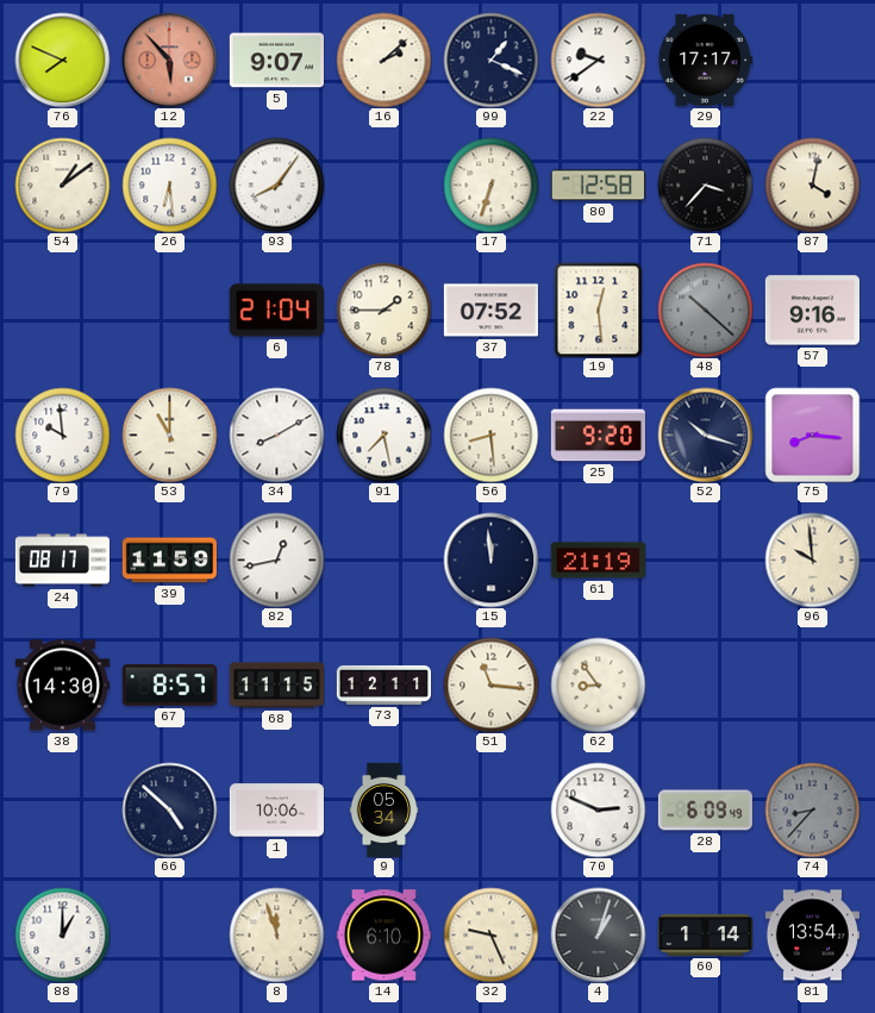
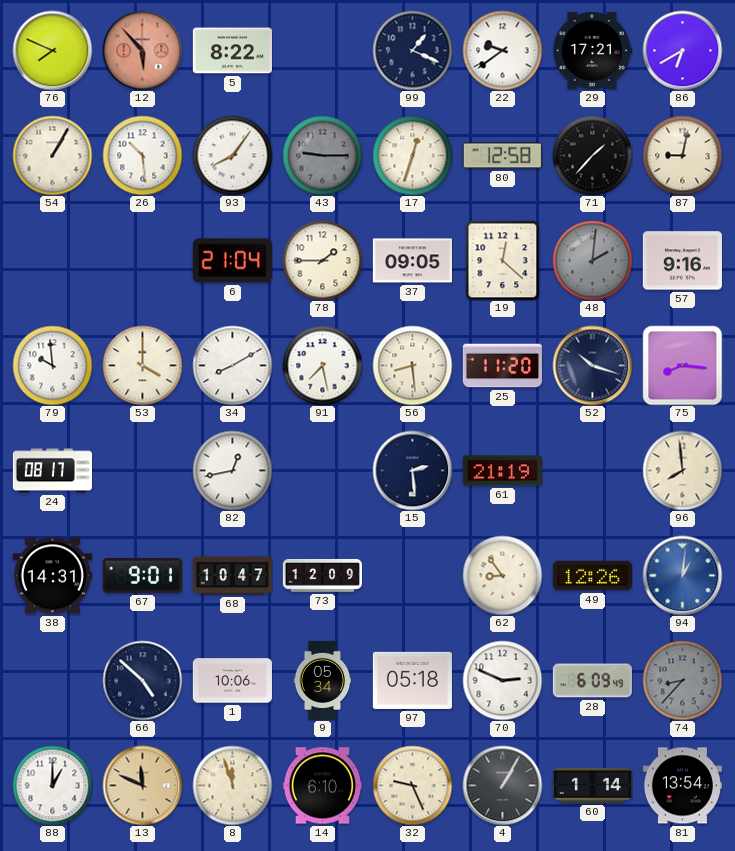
5: 9:07 -> 8:22 (232, 51)
16: 2:08 -> none (383, 60)
29: 17:17 -> 17:21 (592, 50)
86: none -> 6:40 (682, 50)
54: 1:09 -> 1:05 (52, 155)
26: 6:29 -> 10:29 (142, 155)
43: none -> 9:15 (322, 155)
17: 6:33 -> 12:33 (412, 155)
71: 3:37 -> 1:37 (592, 155)
87: 4:02 -> 9:02 (682, 155)
37: 07:52 -> 09:05 (412, 261)
19: 12:29 -> 12:22 (503, 260)
48: 10:22 -> 2:01 (592, 260)
53: 11:00 -> 4:00 (142, 365)
25: 9:20 -> 11:20 (502, 366)
39: 11:59 -> none (169, 561)
15: 11:59 -> 2:29 (412, 470)
96: 9:59 -> 7:59 (682, 470)
38: 14:30 -> 14:31 (52, 576)
67: 8:57 -> 9:01 (142, 576)
68: 11:15 -> 10:47 (232, 576)
73: 12:11 -> 12:09 (322, 575)
51: 11:16 -> none (490, 684)
49: none -> 12:26 (592, 576)
94: none -> 1:01 (682, 575)
97: none -> 05:18 (412, 680)
13: none -> 11:49 (142, 785)
4: 1:03 -> 1:05 (502, 785)
